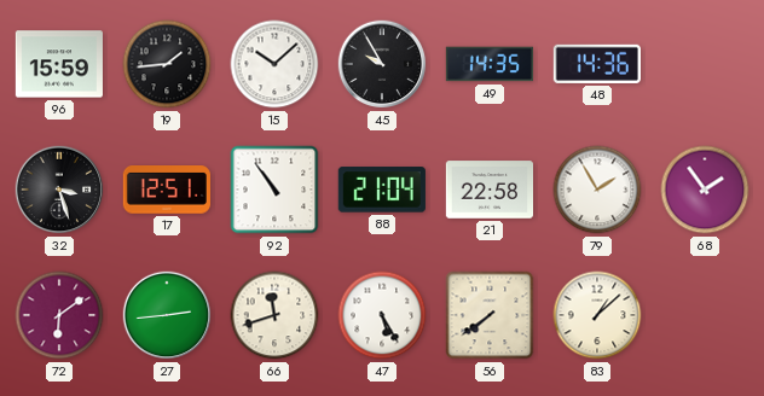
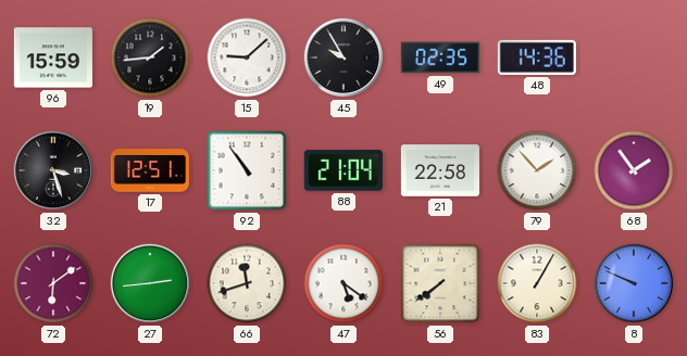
15: 10:08 -> 9:08 (247, 58)
49: 14:35 -> 02:35 (440, 58)
79: 1:55 -> 1:53 (537, 170)
47: 5:25 -> 5:21 (343, 283)
83: 1:08 -> 1:05 (537, 283)
8: none -> 9:49 (634, 283)
